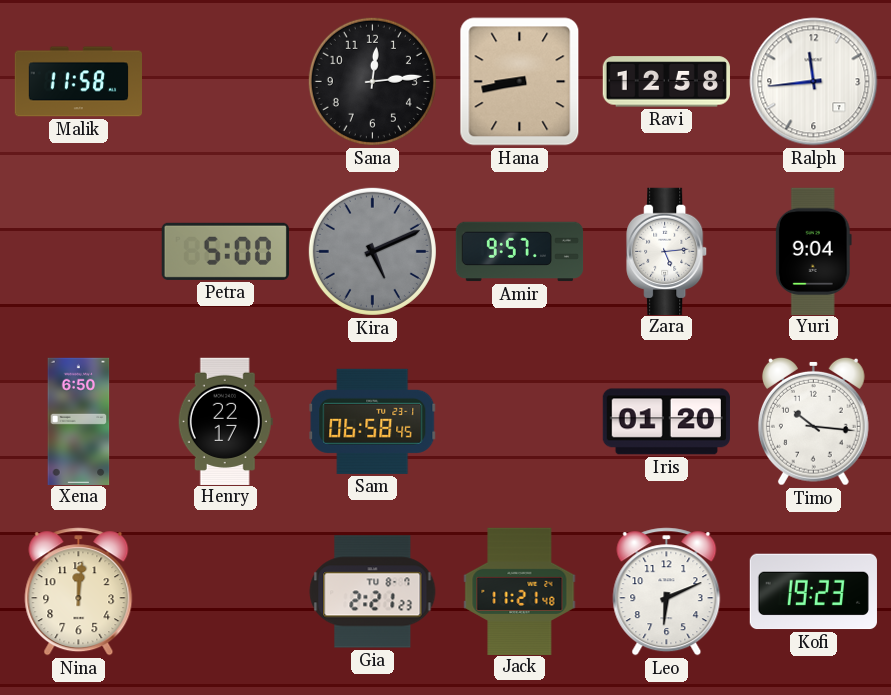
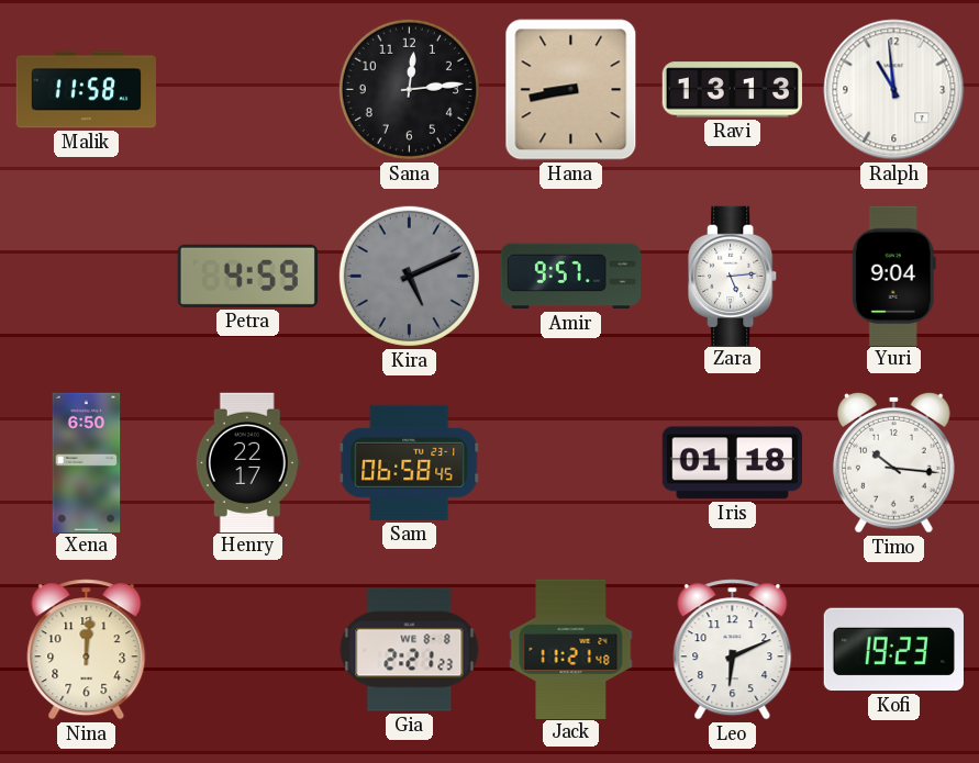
Ravi: 12:58 -> 13:13 (732, 90)
Ralph: 11:44 -> 10:59 (894, 90)
Petra: 5:00 -> 4:59 (247, 276)
Iris: 01:20 -> 01:18 (732, 463)
Gia date: TU 8-7 -> WE 8-8 (410, 650)
